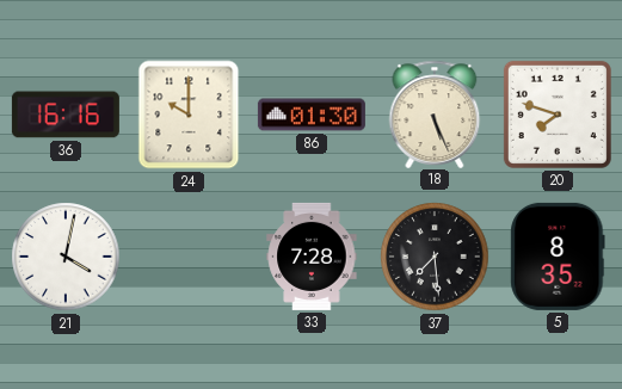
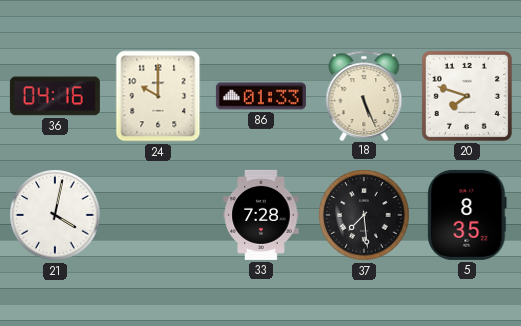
36: 16:16 -> 04:16 (55, 96)
86: 01:30 -> 01:33 (261, 96)
